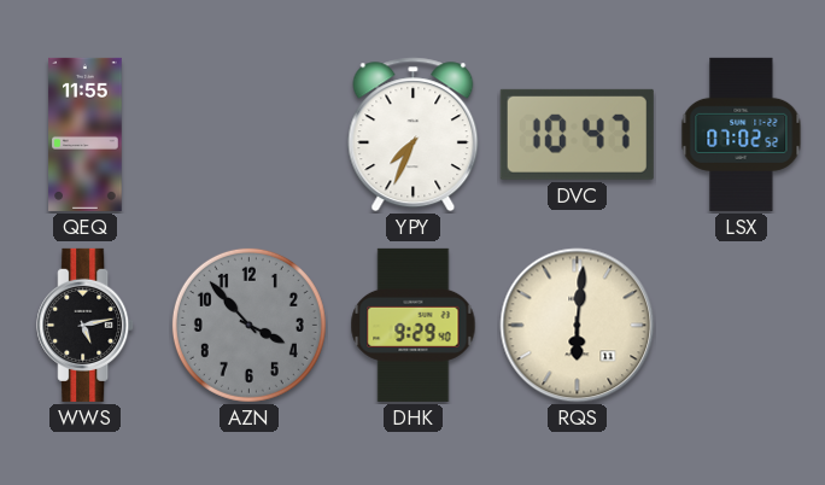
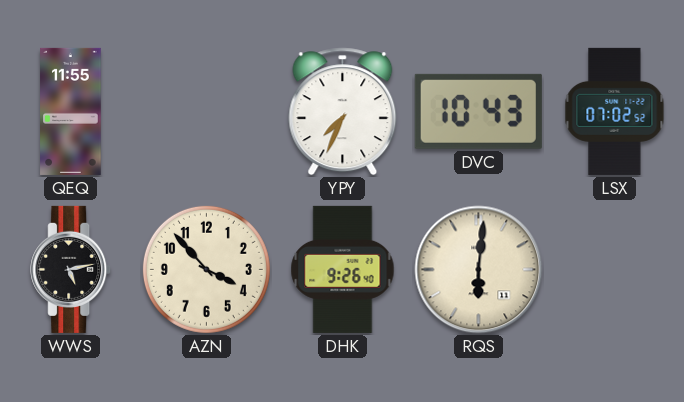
DVC: 10:47 -> 10:43 (478, 111)
AZN dial: grey -> cream (206, 269)
DHK: 9:29 -> 9:26 (343, 269)
